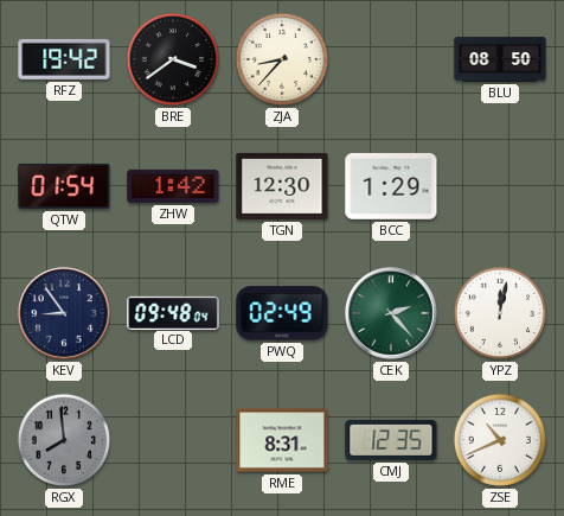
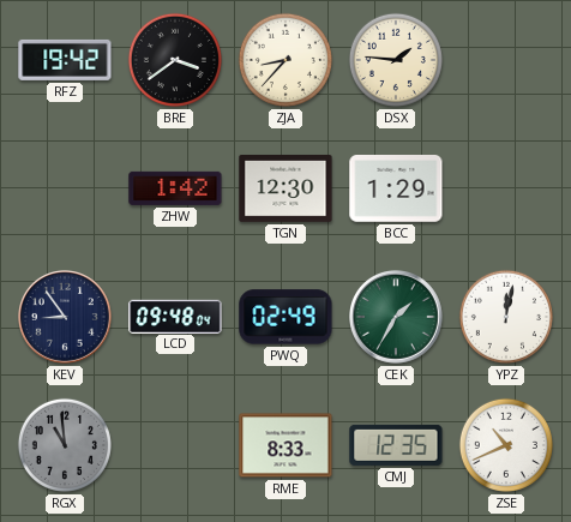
DSX: none -> 1:46 (396, 60)
BLU: 08:50 -> none (500, 59)
QTW: 01:54 -> none (64, 186)
CEK: 2:23 -> 1:35 (397, 318)
RGX: 7:59 -> 10:59 (65, 445)
RME: 8:31 -> 8:33 (285, 445)
